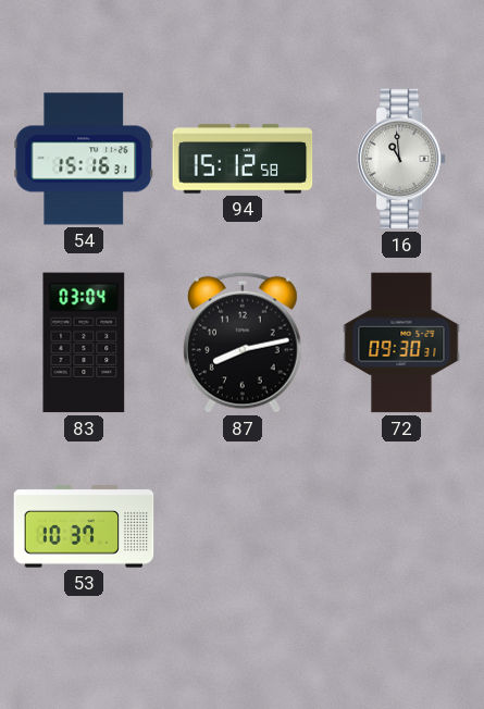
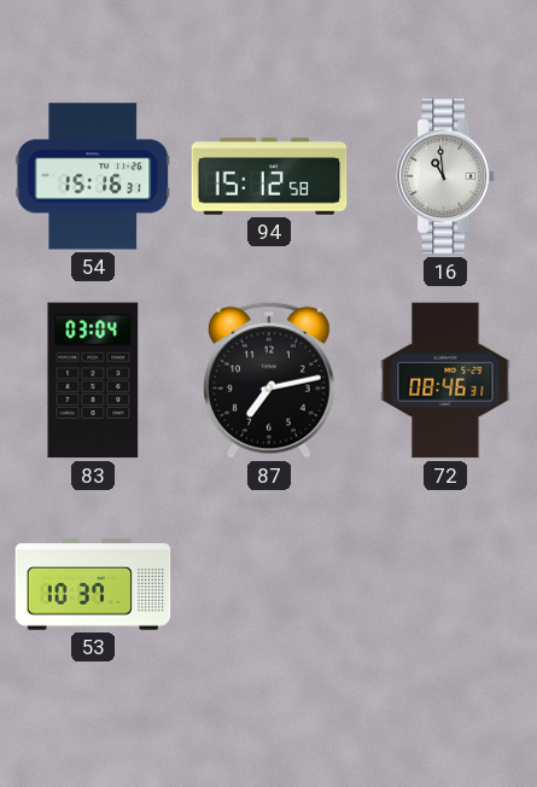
87: 8:13 -> 7:13 (269, 380)
72: 09:30 -> 08:46 (445, 380)
